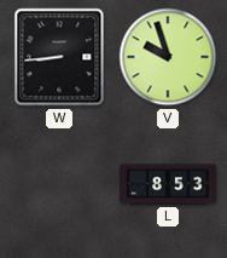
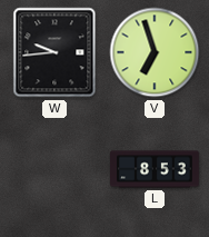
W: 8:44 -> 9:44 (54, 52)
V: 9:57 -> 6:57 (155, 52)
